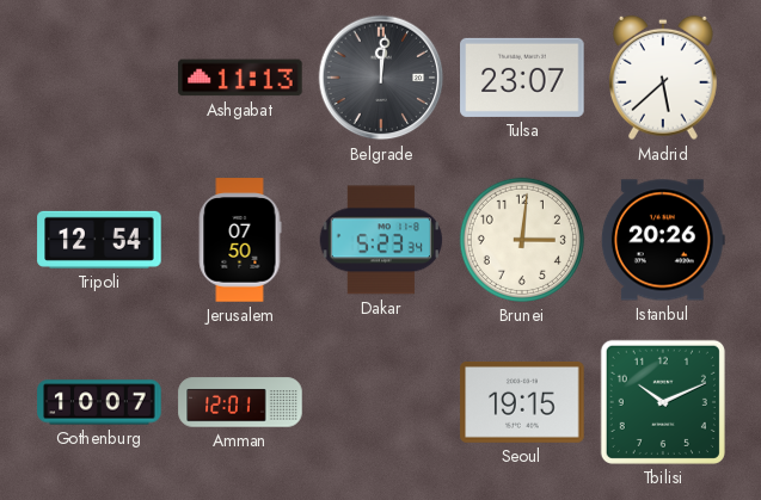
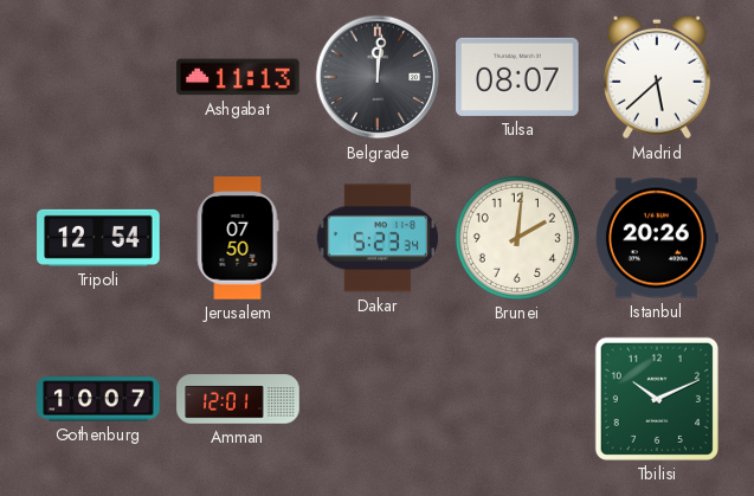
Tulsa: 23:07 -> 08:07 (517, 77)
Brunei: 3:01 -> 2:01 (517, 238)
Seoul: 19:15 -> none (522, 403)
